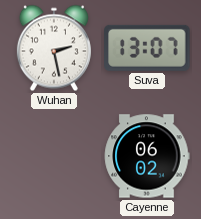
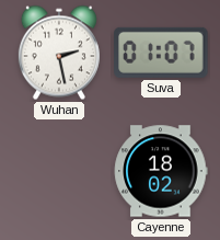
Suva: 13:07 -> 01:07 (161, 53)
Cayenne: 06:02 -> 18:02 (161, 171)
